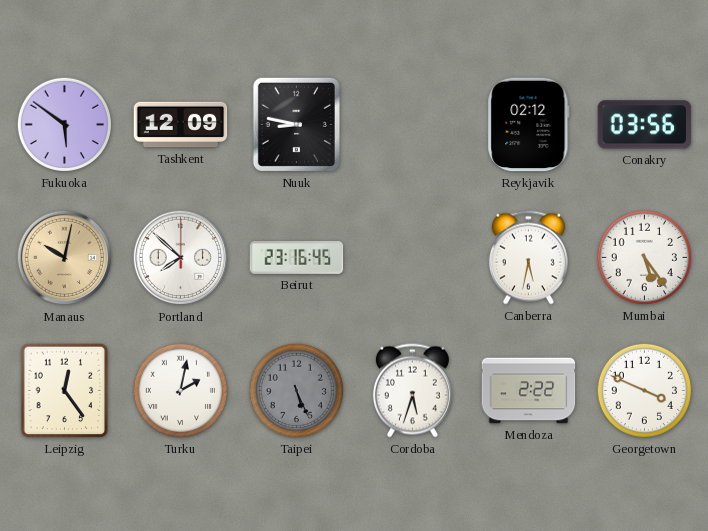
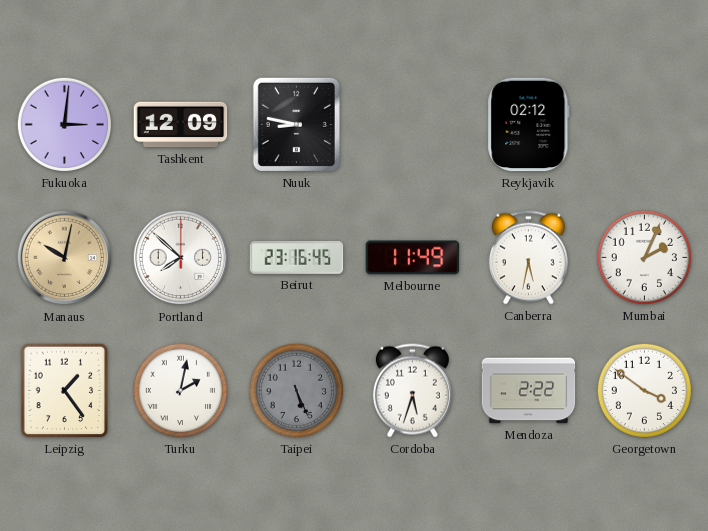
Fukuoka: 5:51 -> 3:01 (64, 124)
Conakry: 03:56 -> none (645, 125)
Melbourne: none -> 11:49 (413, 258)
Mumbai: 5:24 -> 2:04 (644, 257)
Leipzig: 12:24 -> 1:24 (65, 391)
Georgetown: 3:49 -> 3:51 (644, 390)
